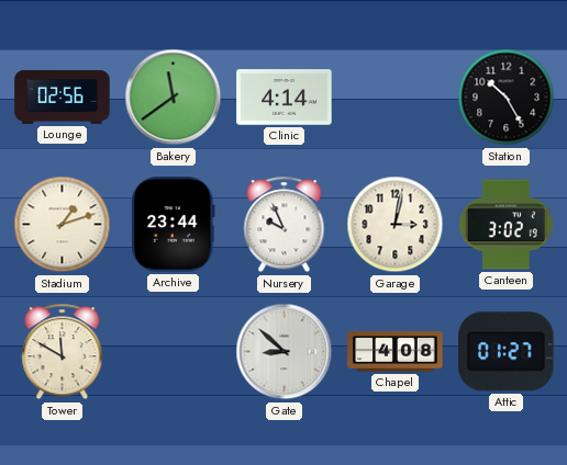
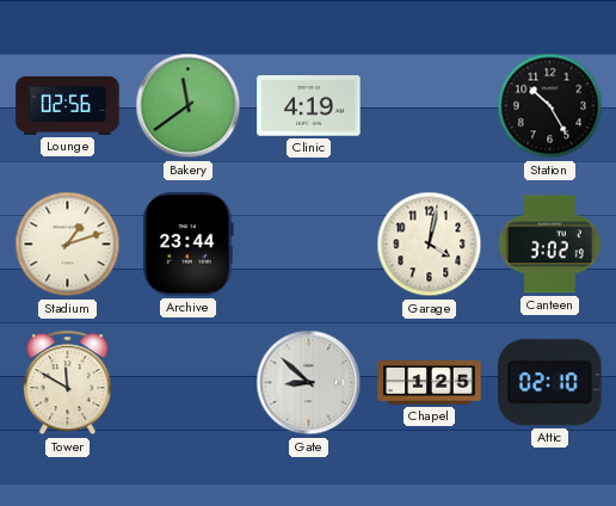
Clinic: 4:14 -> 4:19 (309, 106)
Nursery: 9:56 -> none (285, 225)
Garage: 3:02 -> 4:02 (430, 245)
Chapel: 4:08 -> 1:25 (430, 383)
Attic: 01:27 -> 02:10 (550, 383)
